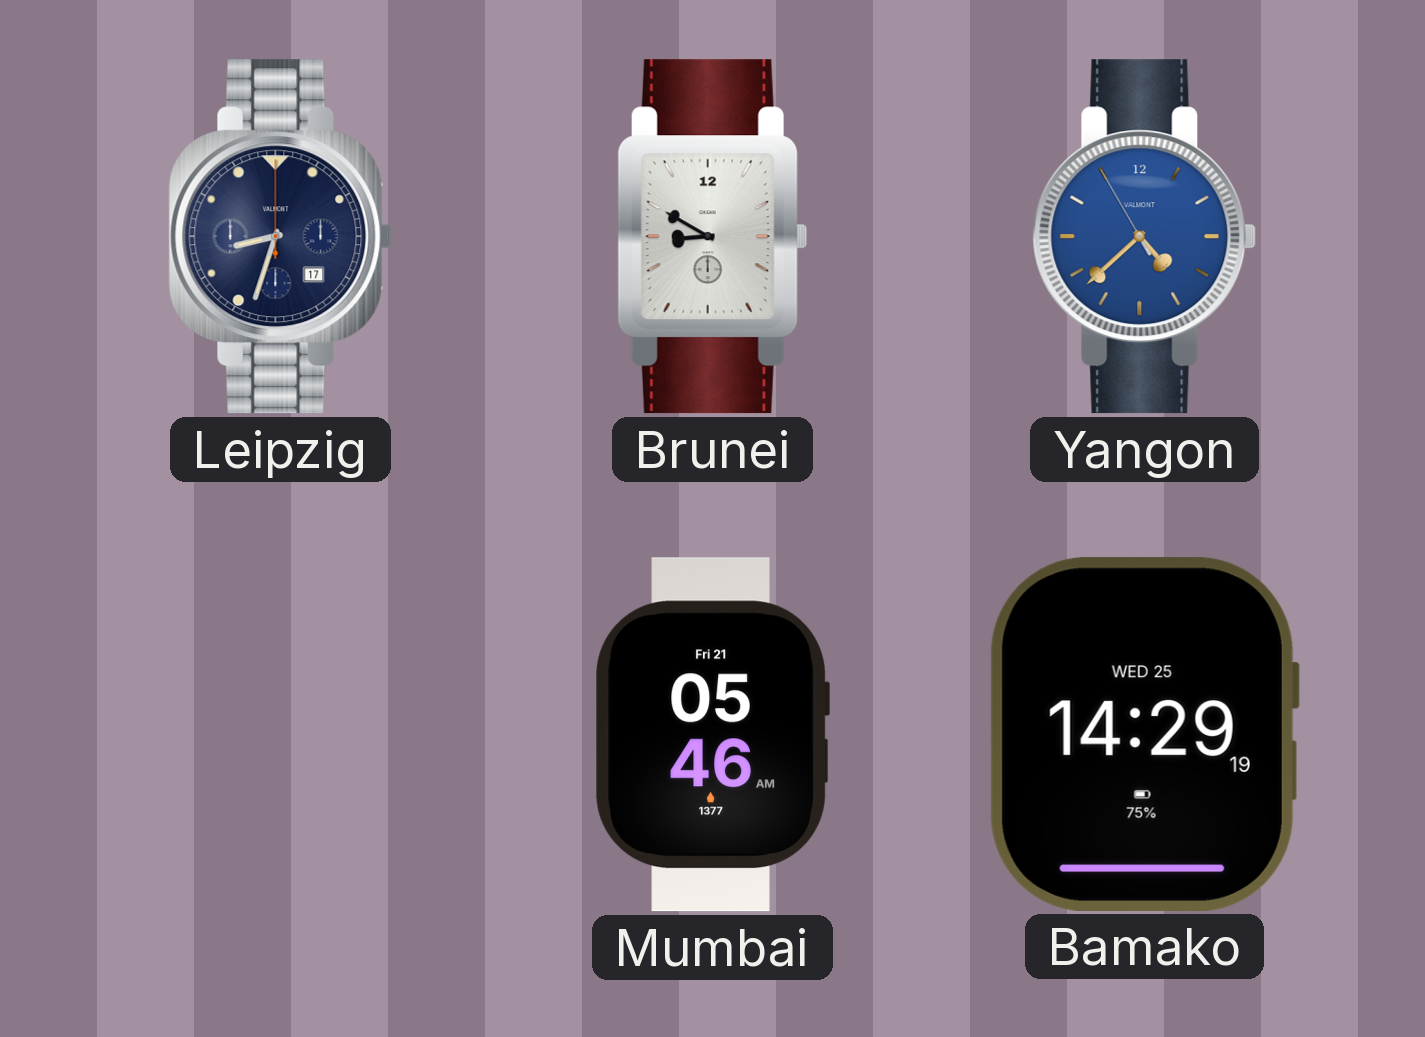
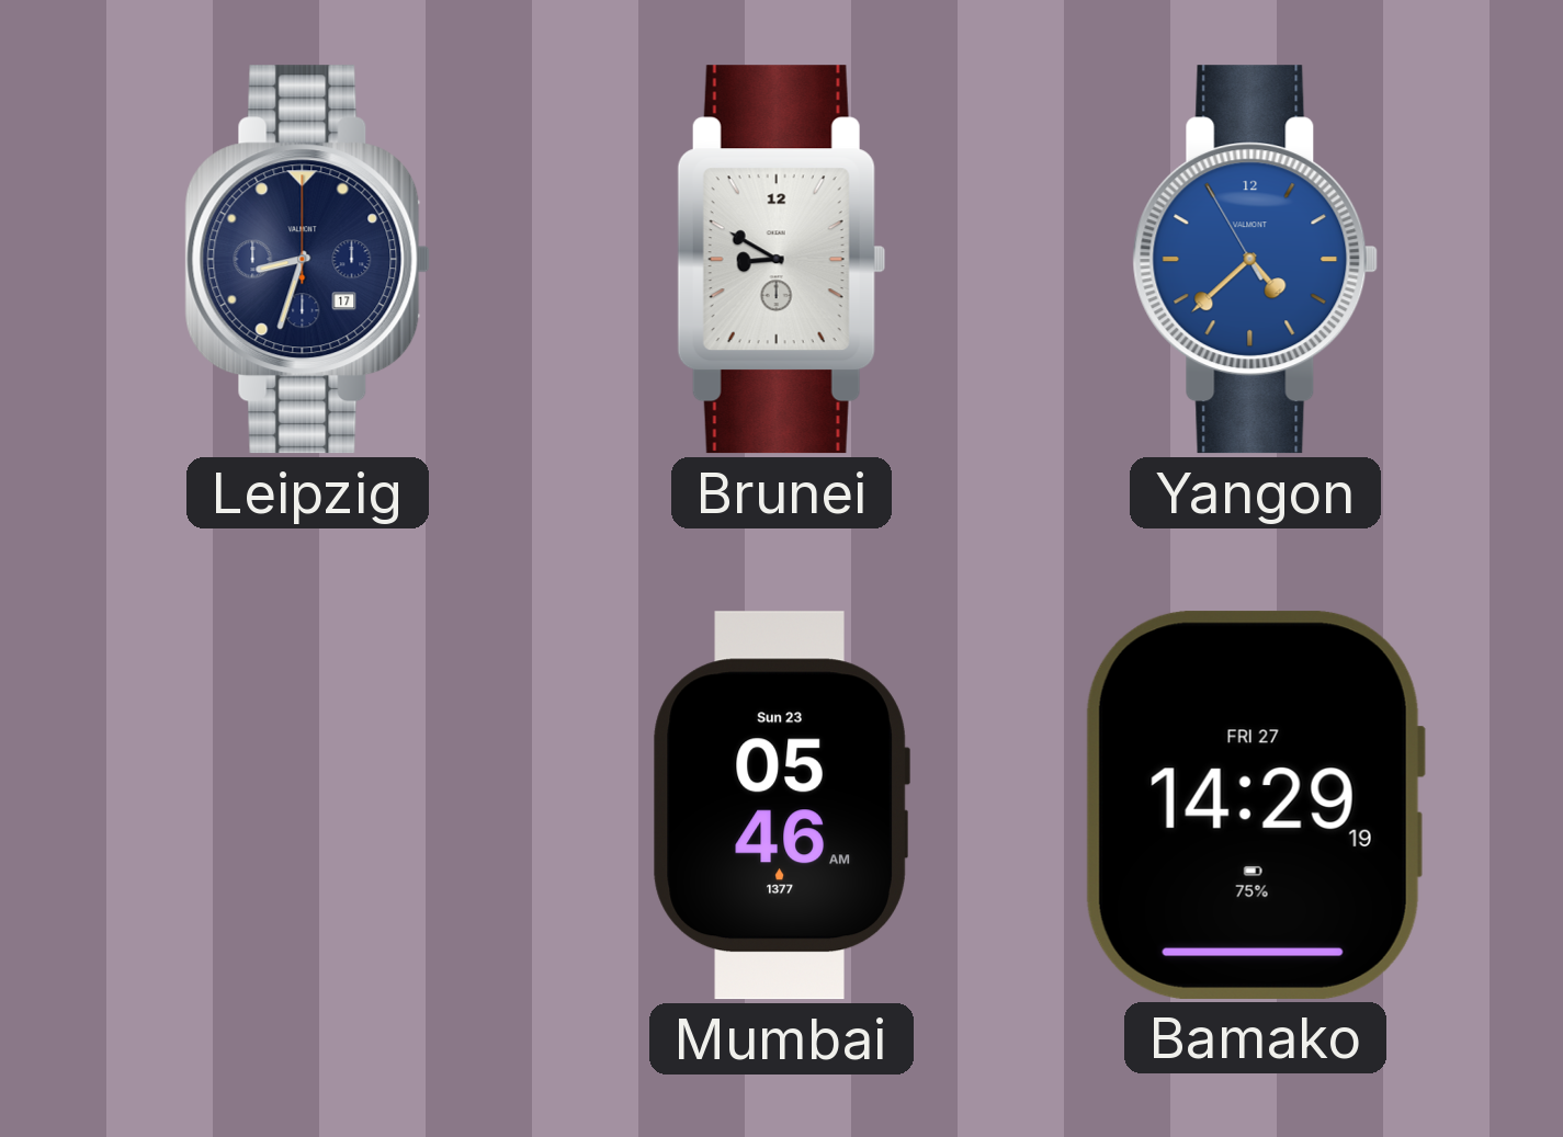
Mumbai date: Fri 21 -> Sun 23 (781, 806)
Bamako date: WED 25 -> FRI 27 (1255, 805)
